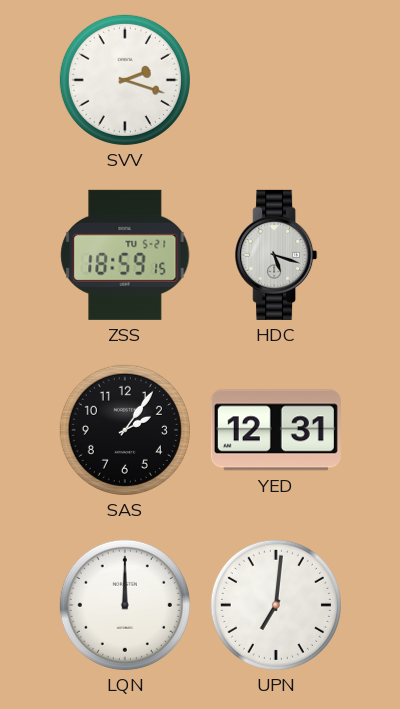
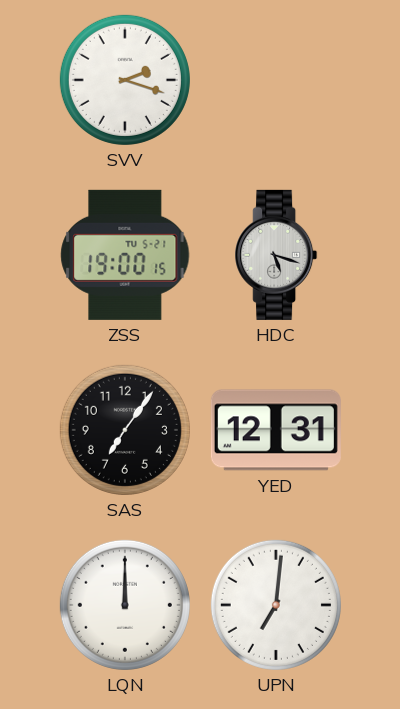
ZSS: 18:59 -> 19:00 (125, 255)
SAS: 2:06 -> 7:06 (125, 430)
